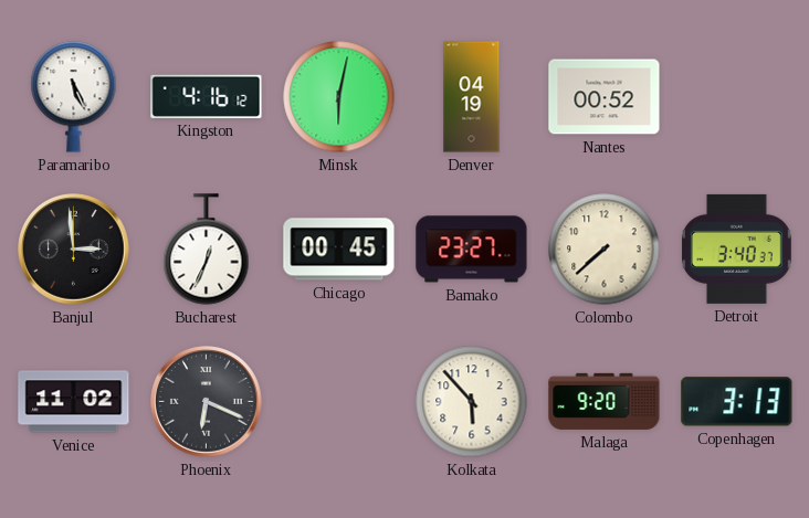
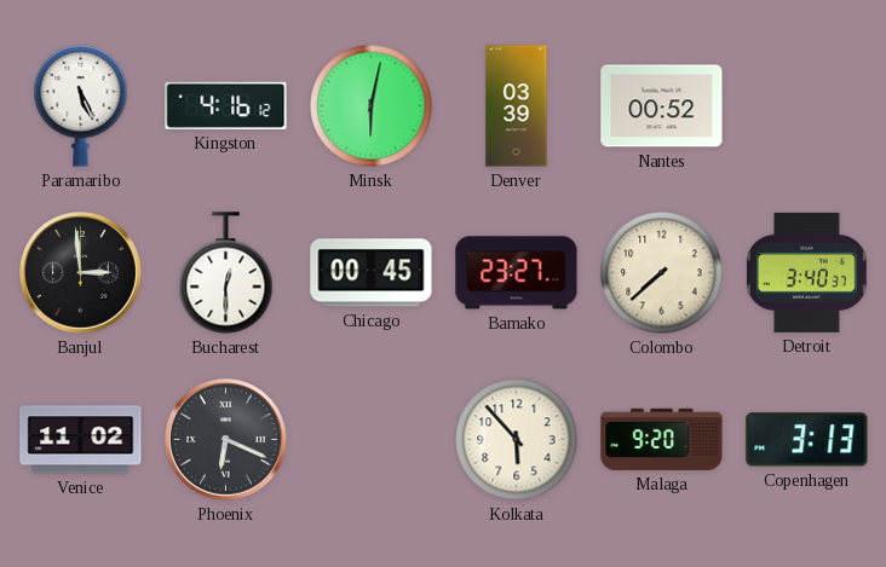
Denver: 04:19 -> 03:39 (517, 106)
Bucharest: 12:34 -> 12:30 (226, 273)
